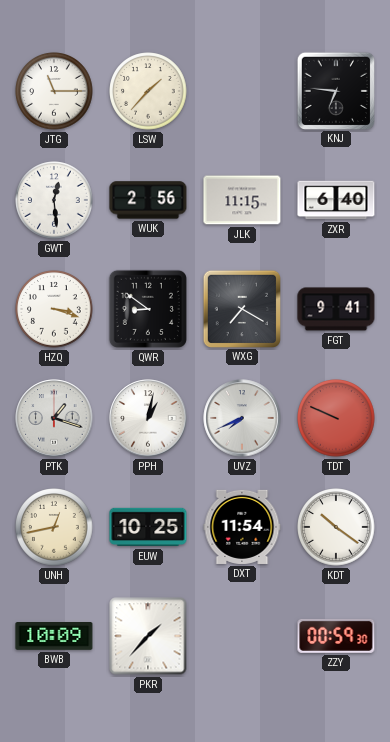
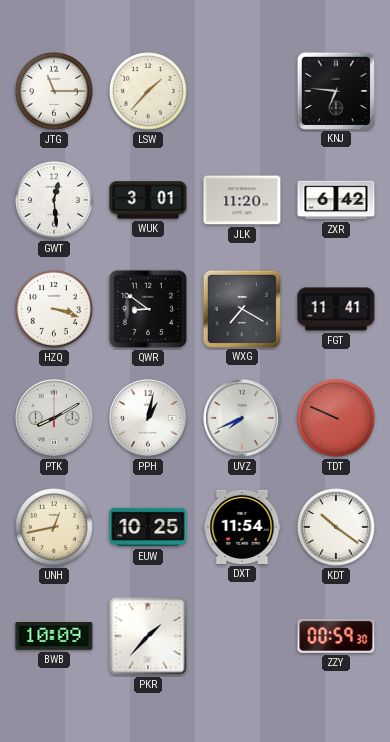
WUK: 2:56 -> 3:01 (148, 200)
JLK: 11:15 -> 11:20 (242, 200)
ZXR: 6:40 -> 6:42 (336, 200)
FGT: 9:41 -> 11:41 (336, 309)
PTK: 1:18 -> 8:10 (54, 418)
